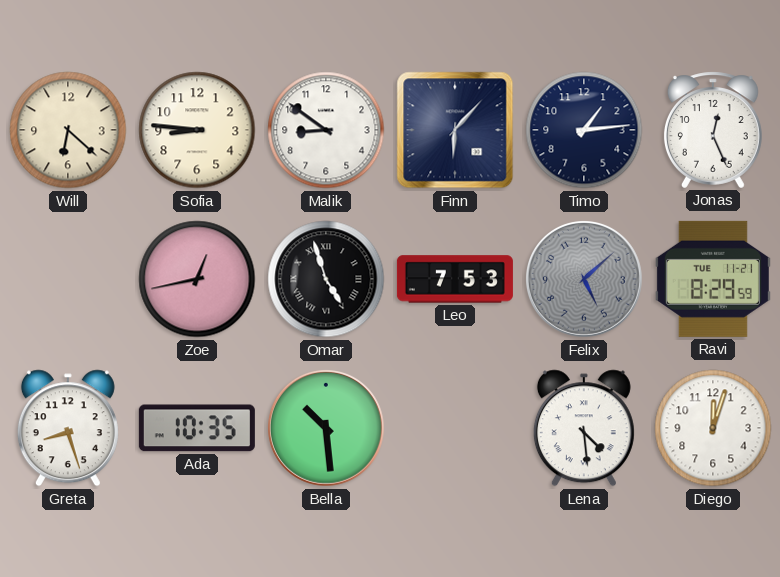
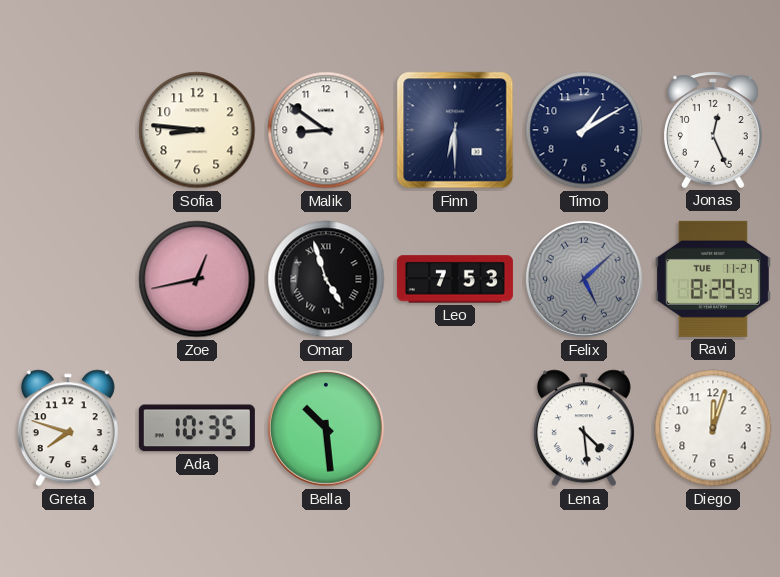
Will: 6:22 -> none (68, 130)
Finn: 6:07 -> 6:30 (455, 130)
Timo: 1:14 -> 1:10 (584, 130)
Greta: 8:27 -> 7:48 (68, 428)
